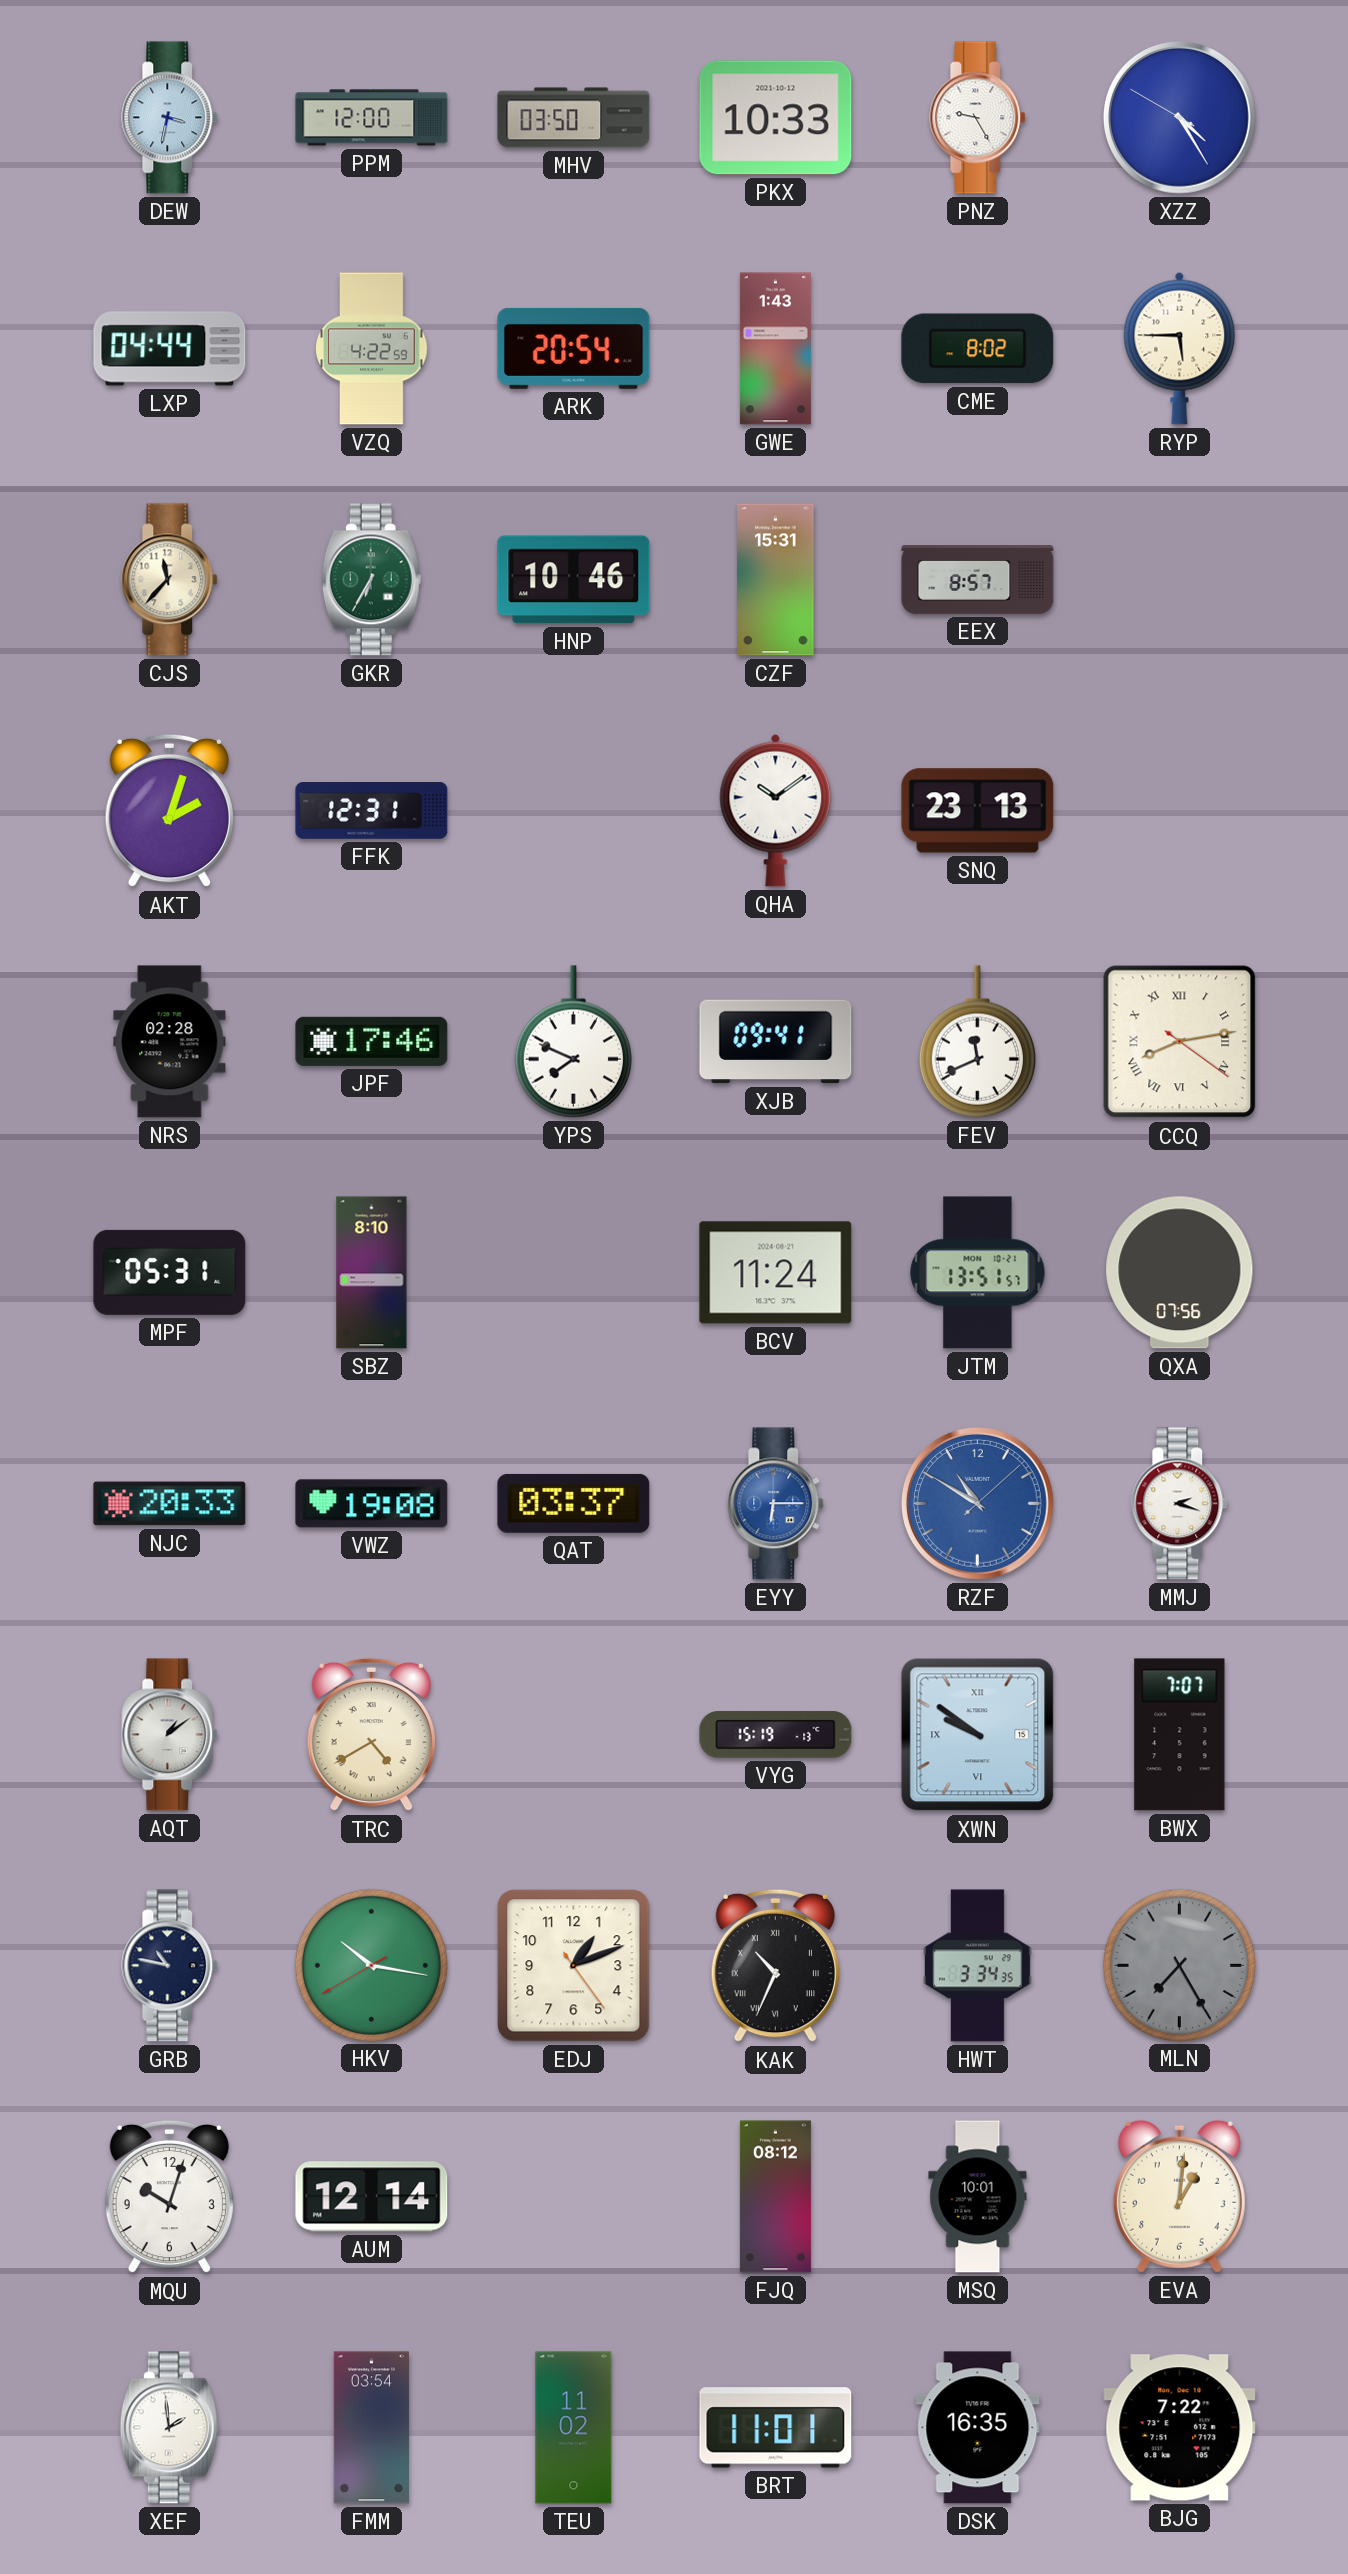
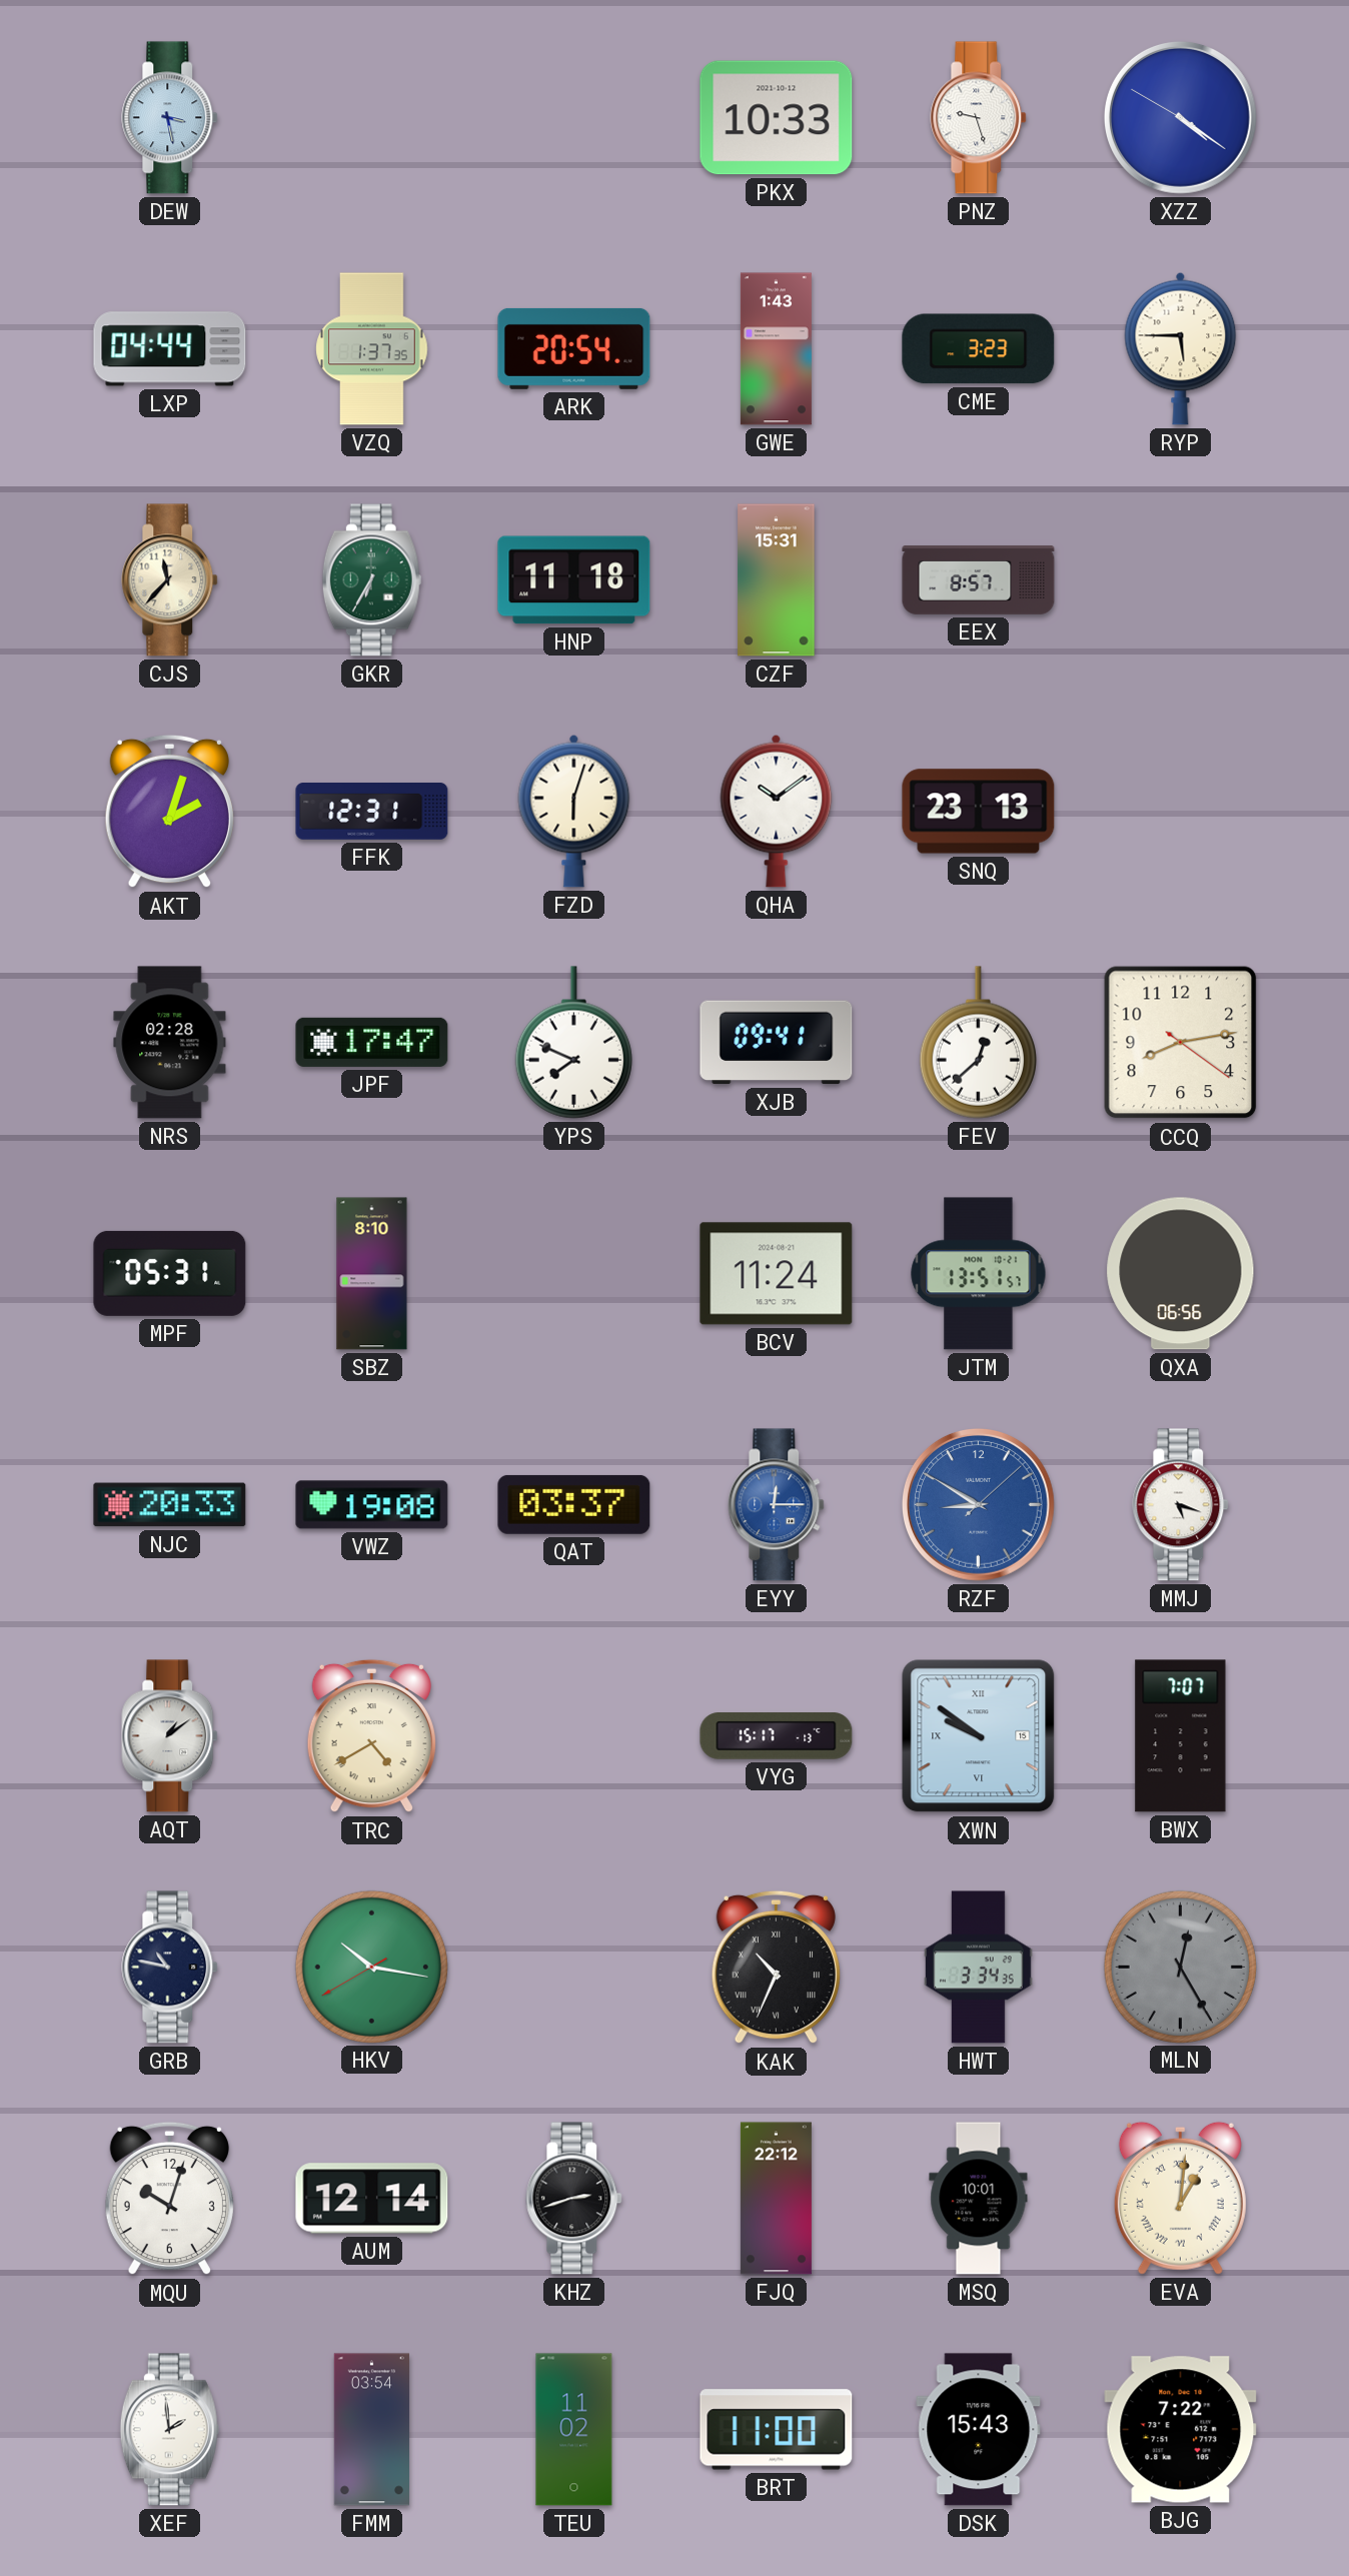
DEW: 3:32 -> 3:28 (170, 118)
PPM: 12:00 -> none (372, 118)
MHV: 03:50 -> none (574, 118)
PNZ: 9:25 -> 9:27 (979, 118)
XZZ: 4:24 -> 4:20 (1180, 117)
VZQ: 4:22 -> 1:37 (372, 349)
CME: 8:02 -> 3:23 (979, 349)
HNP: 10:46 -> 11:18 (574, 580)
FZD: none -> 6:03 (574, 811)
JPF: 17:46 -> 17:47 (372, 1042)
FEV: 11:41 -> 12:38 (978, 1043)
CCQ numerals: Roman -> Arabic (1181, 1043)
QXA: 07:56 -> 06:56 (1181, 1274)
EYY: 6:15 -> 12:15 (777, 1505)
RZF: 10:50 -> 8:50 (978, 1504)
MMJ: 2:18 -> 5:18 (1181, 1505)
VYG: 15:19 -> 15:17 (777, 1736)
EDJ: 1:11 -> none (574, 1966)
MLN: 7:25 -> 12:25 (1180, 1967)
KHZ: none -> 2:42 (574, 2199)
FJQ: 08:12 -> 22:12 (776, 2199)
EVA numerals: Arabic -> Roman (1180, 2198)
BRT: 11:01 -> 11:00 (777, 2430)
DSK: 16:35 -> 15:43 (979, 2430)
